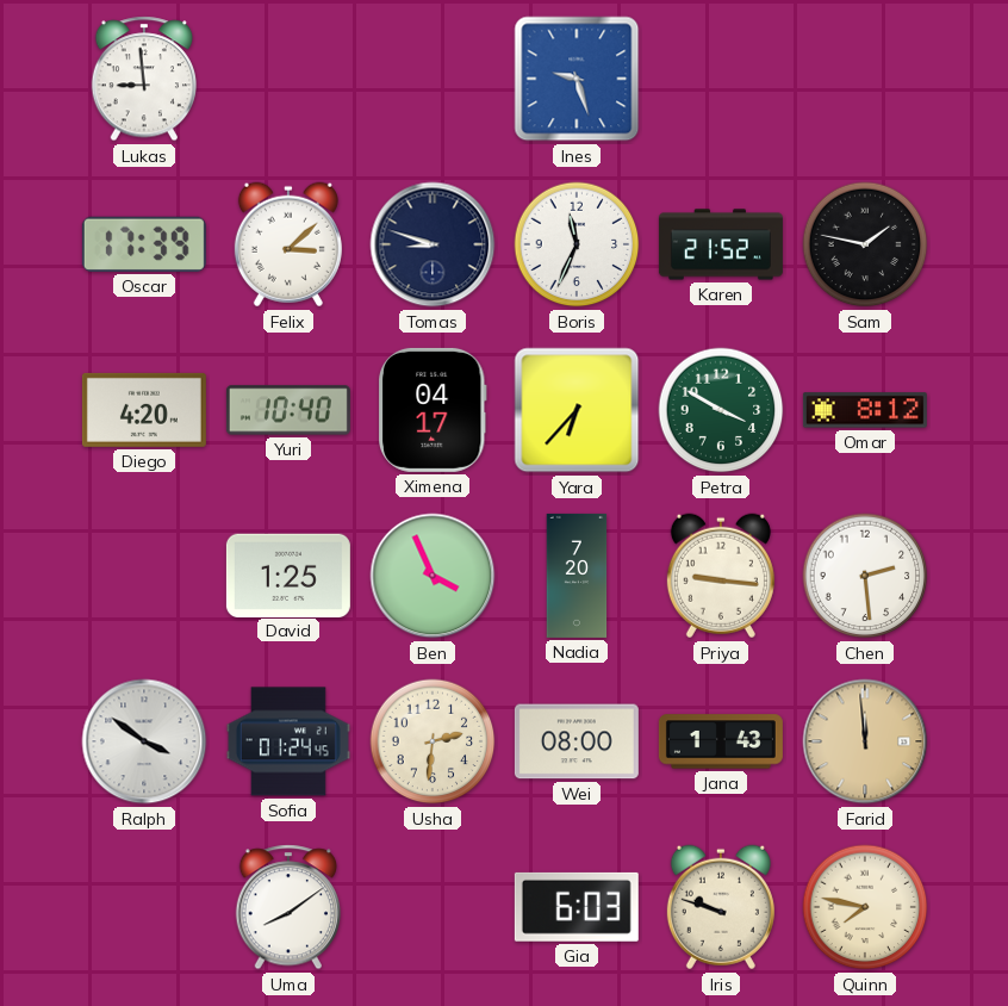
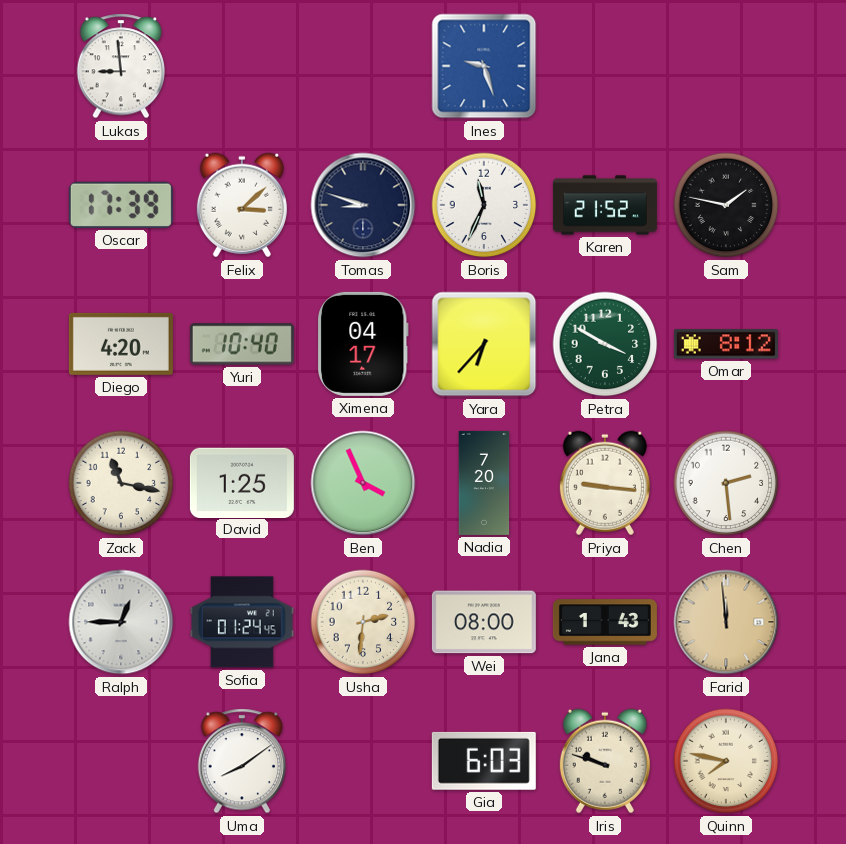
Zack: none -> 11:17 (121, 483)
Ralph: 3:51 -> 12:45 (121, 622)
